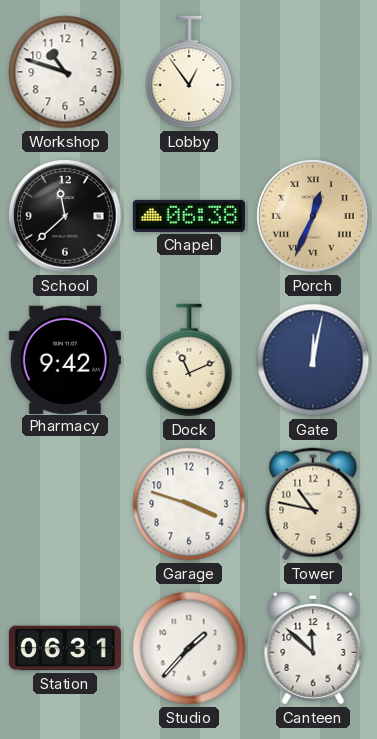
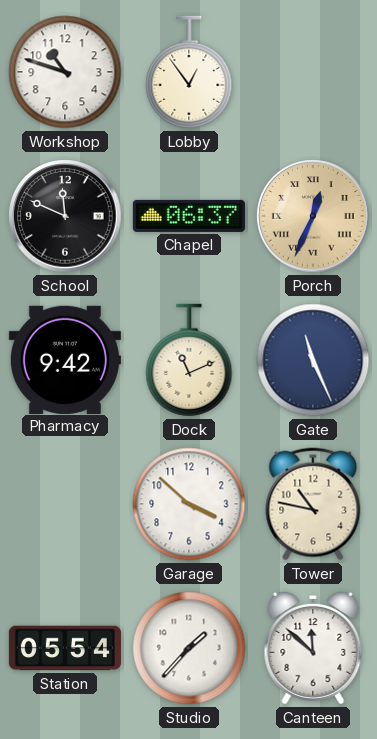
School: 11:38 -> 11:49 (65, 216)
Chapel: 06:38 -> 06:37 (189, 216)
Gate: 12:02 -> 11:26 (313, 360)
Garage: 3:48 -> 3:52 (189, 504)
Station: 06:31 -> 05:54 (65, 648)
